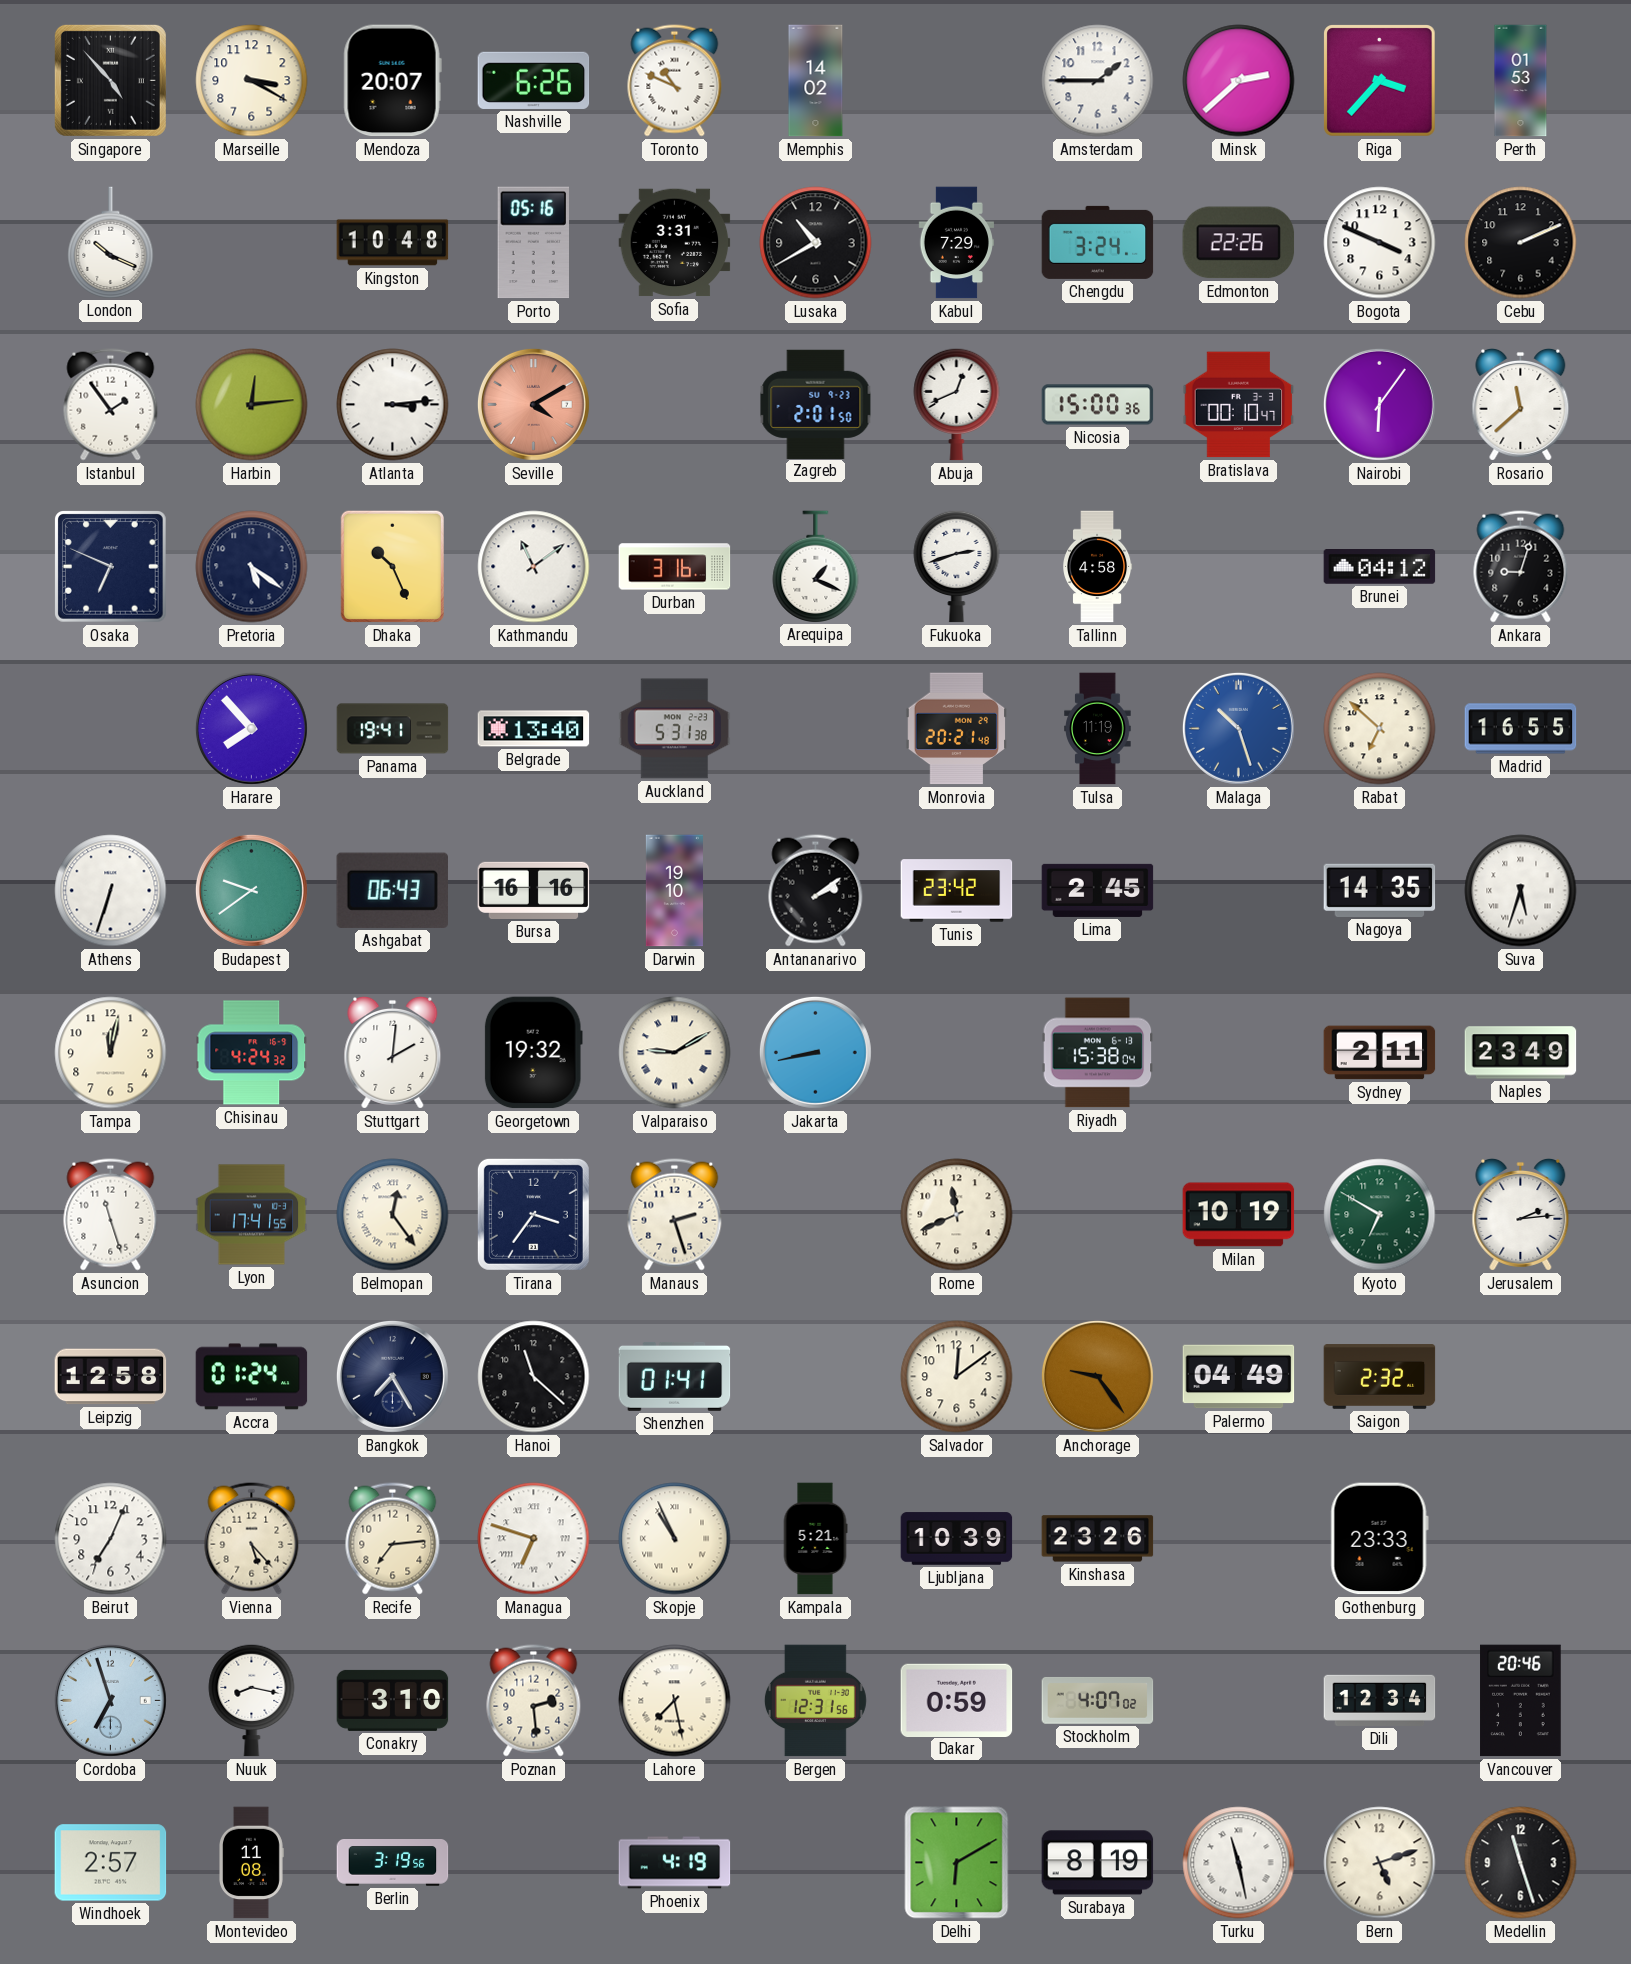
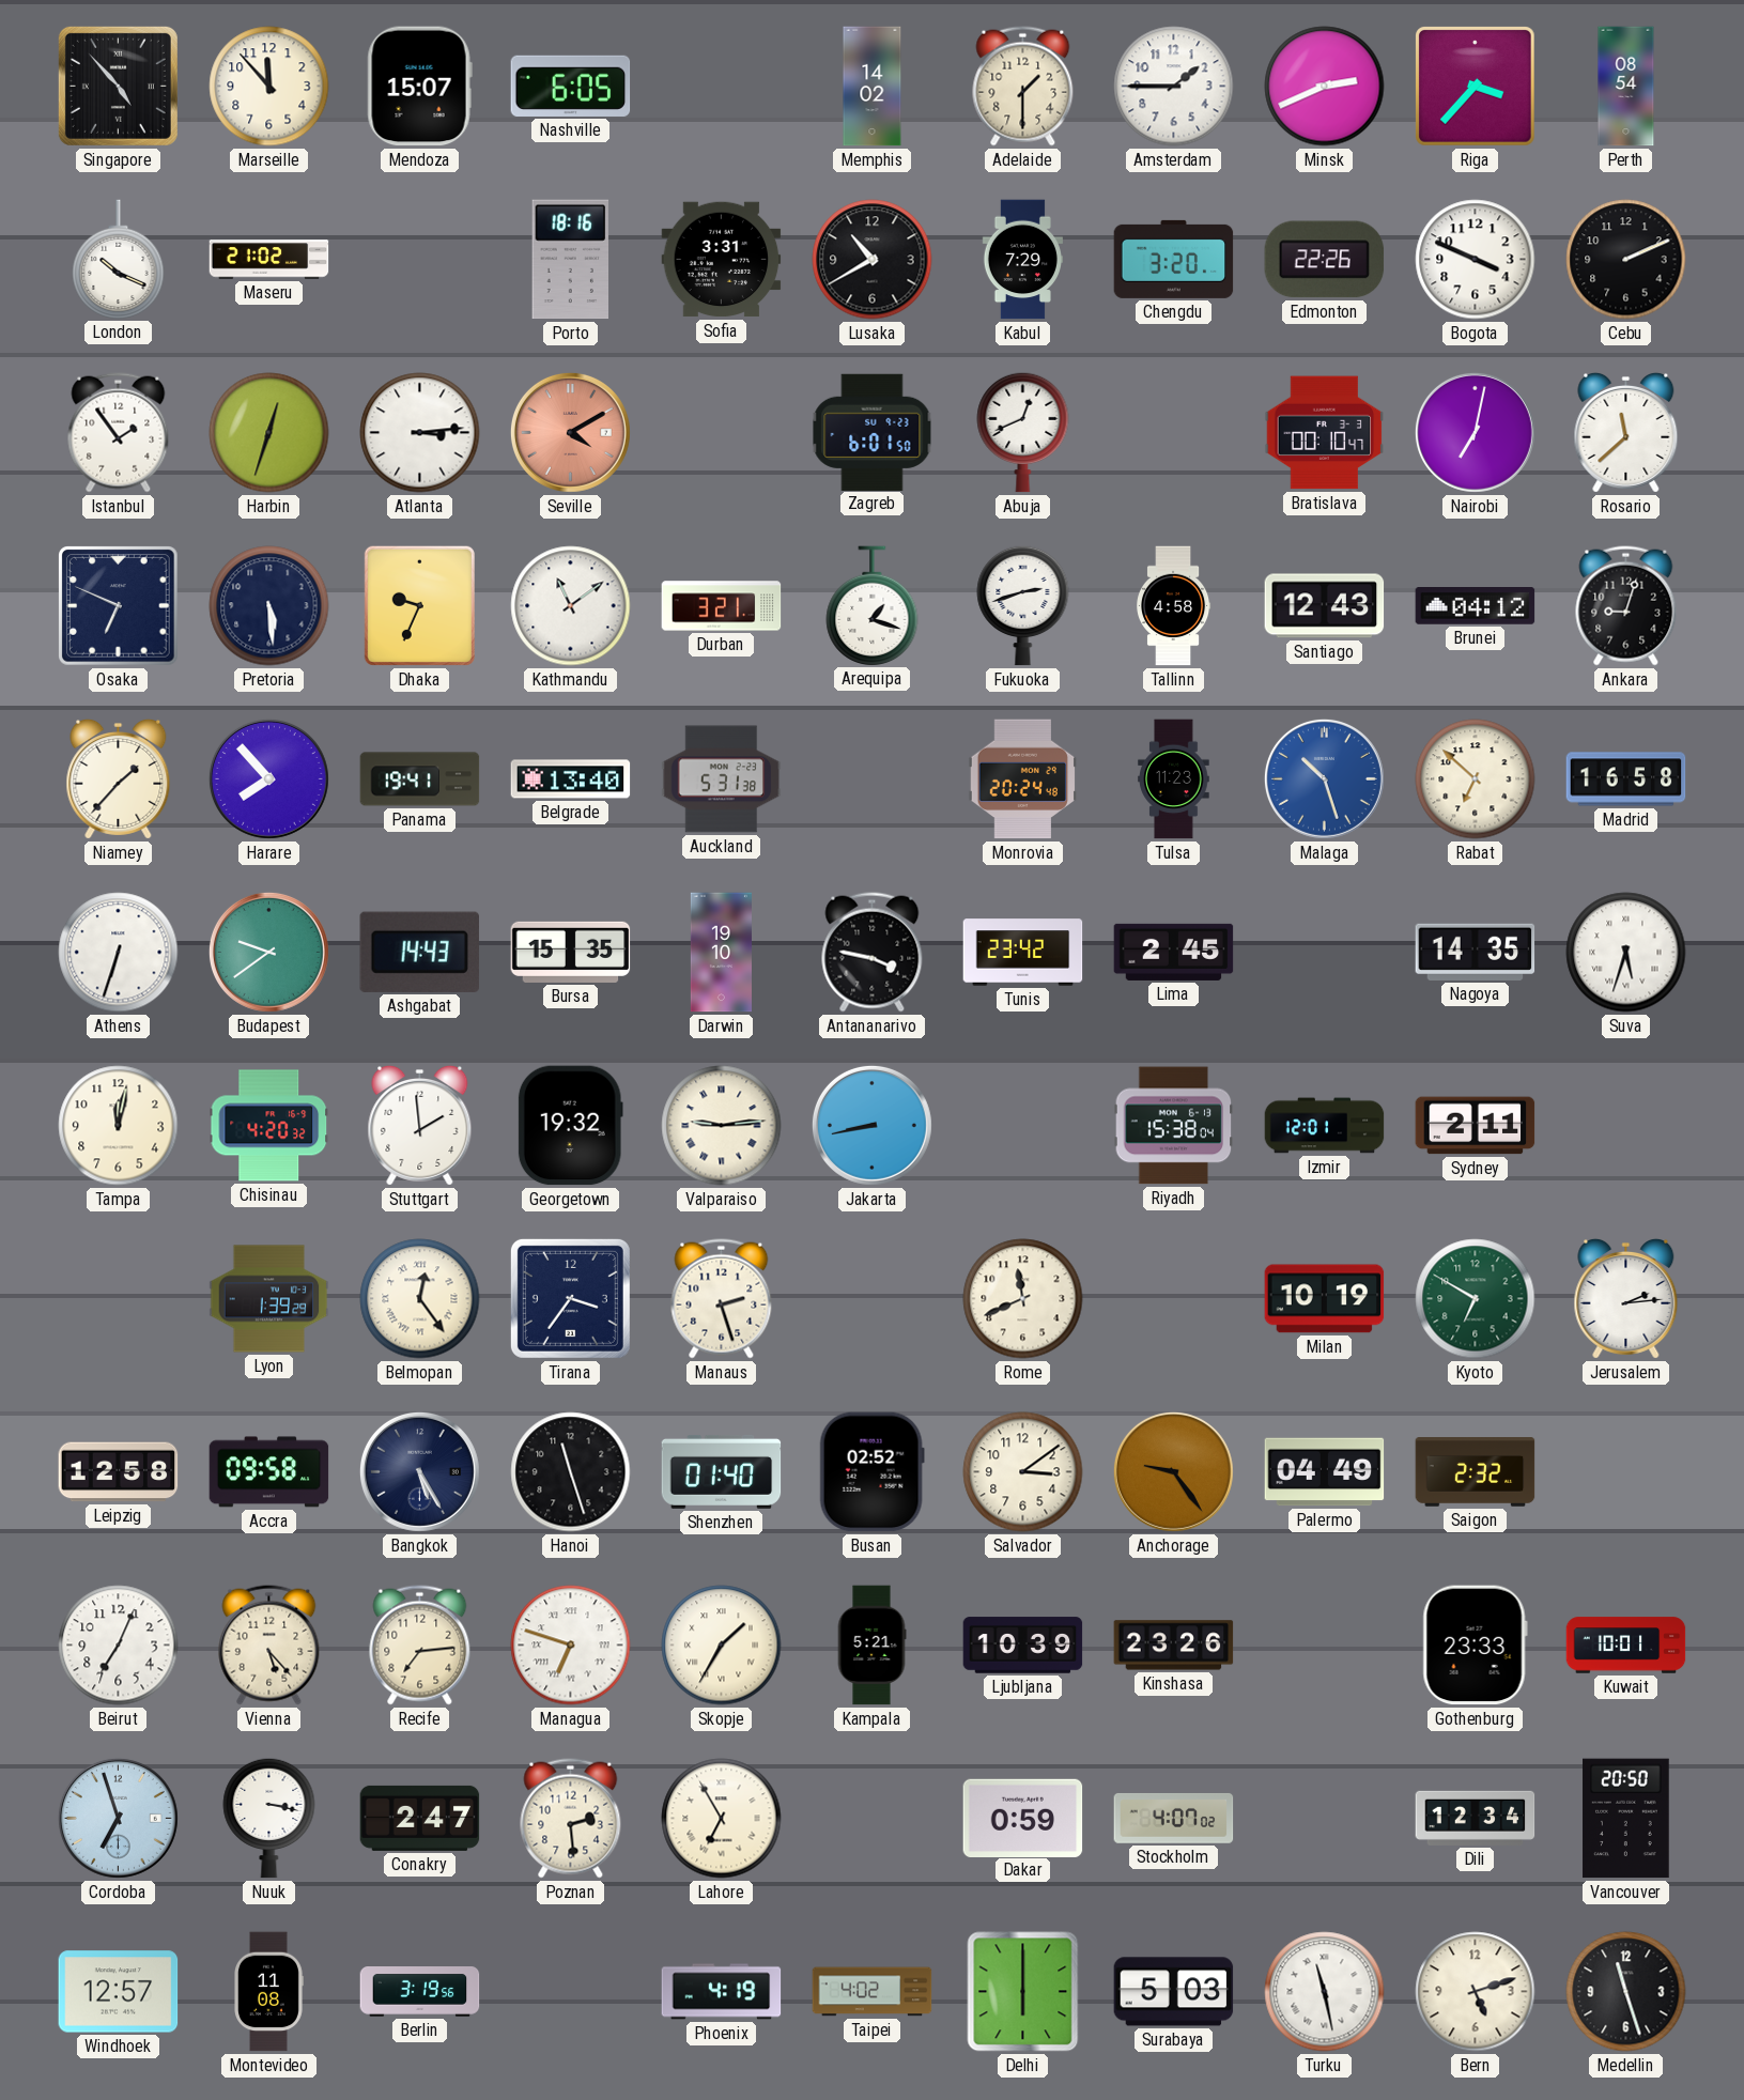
Marseille: 3:20 -> 11:53 (269, 87)
Mendoza: 20:07 -> 15:07 (419, 87)
Nashville: 6:26 -> 6:05 (571, 86)
Toronto: 10:49 -> none (675, 81)
Adelaide: none -> 1:30 (1023, 87)
Minsk: 2:38 -> 2:41 (1325, 87)
Perth: 01:53 -> 08:54 (1626, 87)
Maseru: none -> 21:02 (269, 260)
Kingston: 10:48 -> none (393, 243)
Porto: 05:16 -> 18:16 (571, 260)
Chengdu: 3:24 -> 3:20 (1174, 259)
Harbin: 12:14 -> 12:33 (269, 433)
Zagreb: 2:01 -> 6:01 (873, 432)
Nicosia: 15:00 -> none (1098, 405)
Nairobi: 6:06 -> 7:02 (1475, 432)
Pretoria: 5:21 -> 5:29 (269, 606)
Dhaka: 10:26 -> 9:34 (419, 605)
Durban: 3:16 -> 3:21 (722, 606)
Arequipa: 1:19 -> 1:18 (873, 605)
Santiago: none -> 12:43 (1325, 606)
Niamey: none -> 1:37 (119, 778)
Monrovia: 20:21 -> 20:24 (1022, 779)
Tulsa: 11:19 -> 11:23 (1174, 779)
Madrid: 16:55 -> 16:58 (1626, 779)
Ashgabat: 06:43 -> 14:43 (419, 952)
Bursa: 16:16 -> 15:35 (571, 952)
Antananarivo: 2:09 -> 3:47 (873, 953)
Chisinau: 4:24 -> 4:20 (269, 1126)
Stuttgart: 2:01 -> 1:59 (420, 1125)
Valparaiso: 9:10 -> 9:14 (722, 1126)
Izmir: none -> 12:01 (1325, 1126)
Naples: 23:49 -> none (1521, 1053)
Asuncion: 11:27 -> none (111, 1215)
Lyon: 17:41 -> 1:39 (269, 1299)
Accra: 01:24 -> 09:58 (269, 1472)
Bangkok: 7:25 -> 5:25 (419, 1471)
Hanoi: 11:22 -> 11:27 (571, 1472)
Shenzhen: 01:41 -> 01:40 (722, 1471)
Busan: none -> 02:52 (871, 1472)
Salvador: 12:09 -> 3:09 (1023, 1472)
Skopje: 10:56 -> 1:35 (722, 1646)
Kuwait: none -> 10:01 (1626, 1646)
Nuuk: 8:17 -> 3:17 (269, 1818)
Conakry: 3:10 -> 2:47 (420, 1818)
Lahore: 7:28 -> 6:55 (722, 1819)
Bergen: 12:31 -> none (815, 1701)
Vancouver: 20:46 -> 20:50 (1626, 1819)
Windhoek: 2:57 -> 12:57 (119, 1992)
Taipei: none -> 4:02 (873, 1992)
Delhi: 6:10 -> 6:00 (1023, 1992)
Surabaya: 8:19 -> 5:03 (1174, 1992)
